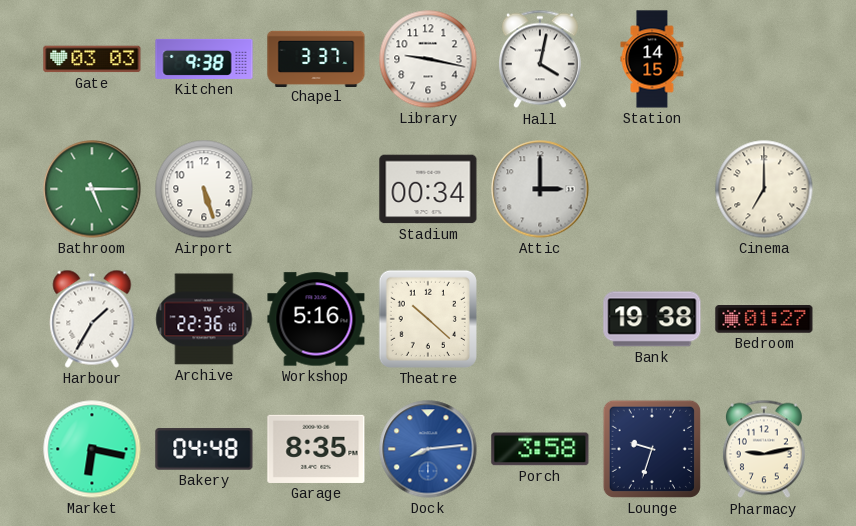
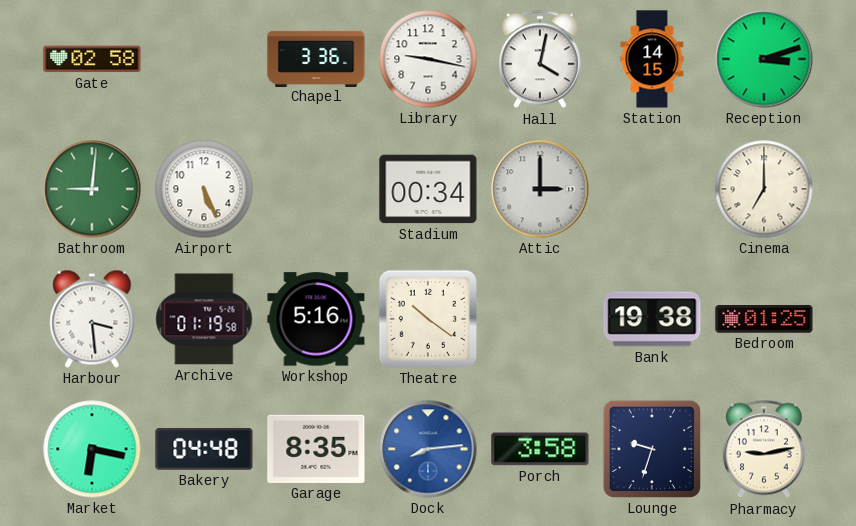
Gate: 03:03 -> 02:58 (92, 59)
Kitchen: 9:38 -> none (204, 59)
Chapel: 3:37 -> 3:36 (316, 58)
Reception: none -> 3:12 (764, 59)
Bathroom: 5:15 -> 9:01 (92, 189)
Airport: 5:27 -> 5:26 (204, 189)
Harbour: 1:35 -> 3:29 (92, 319)
Archive: 22:36 -> 01:19 (204, 319)
Theatre: 10:22 -> 10:21 (428, 319)
Bedroom: 01:27 -> 01:25 (764, 319)
